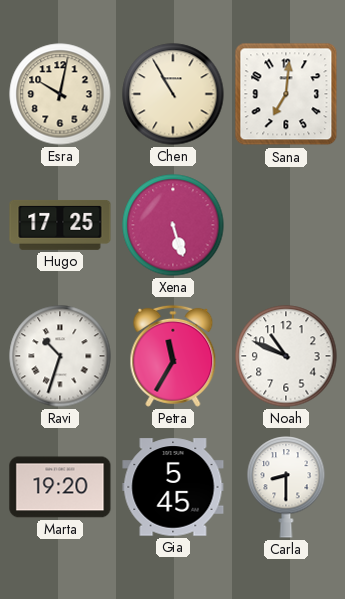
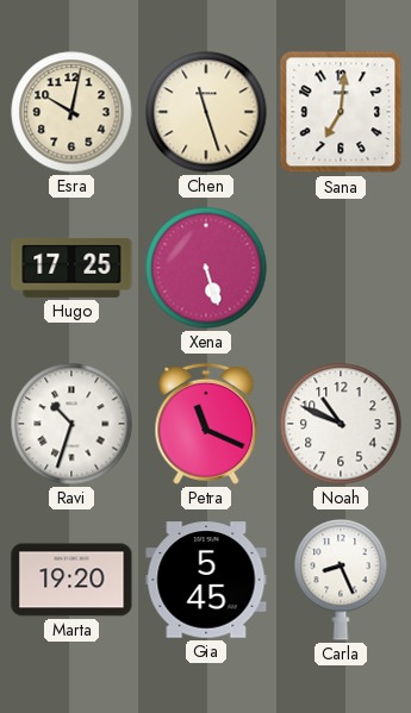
Chen: 10:55 -> 11:27 (206, 112)
Petra: 11:35 -> 11:19 (206, 424)
Carla: 8:30 -> 8:26 (341, 580)
